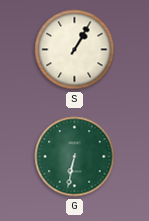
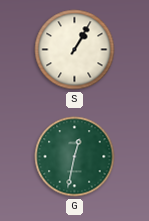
G: 6:32 -> 12:32 (75, 157)
